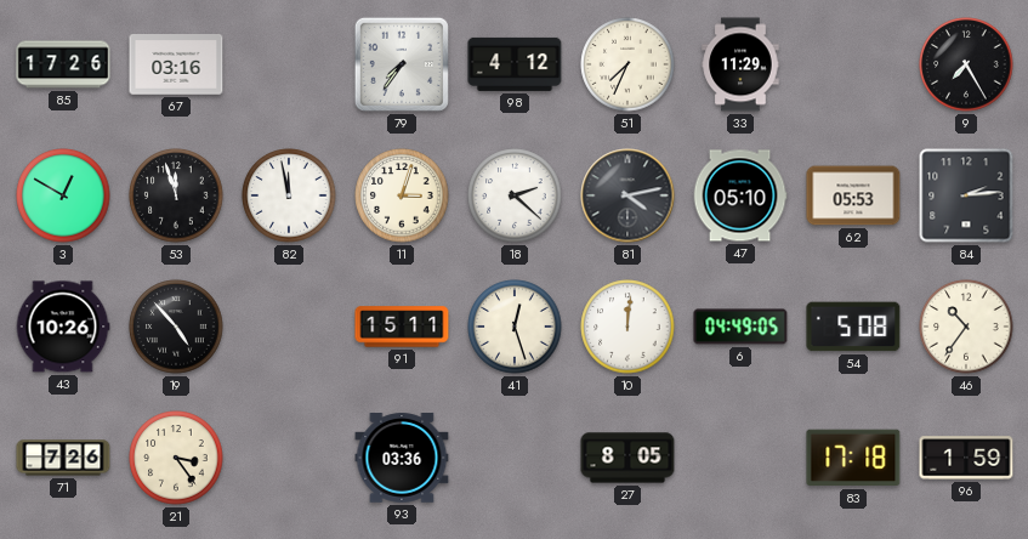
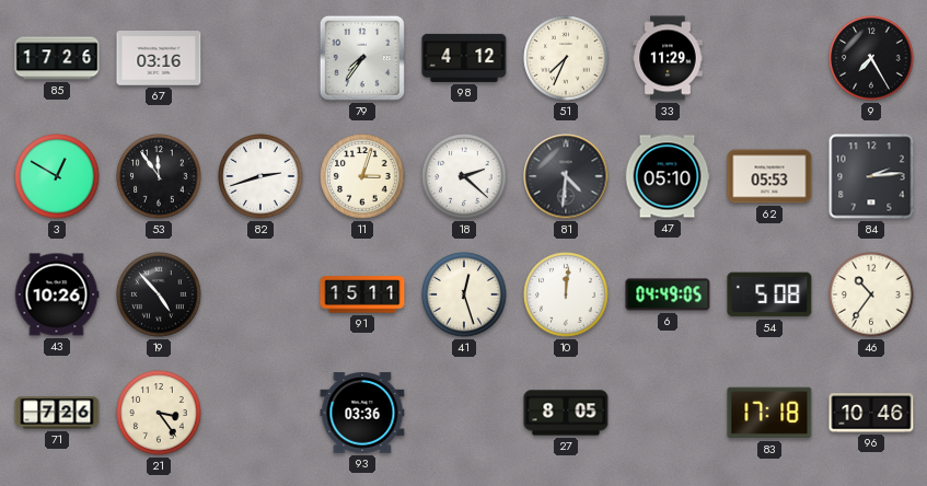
53: 11:57 -> 11:54 (159, 176)
82: 11:58 -> 2:42 (260, 176)
81: 4:13 -> 4:31 (566, 176)
96: 1:59 -> 10:46 (871, 413)
